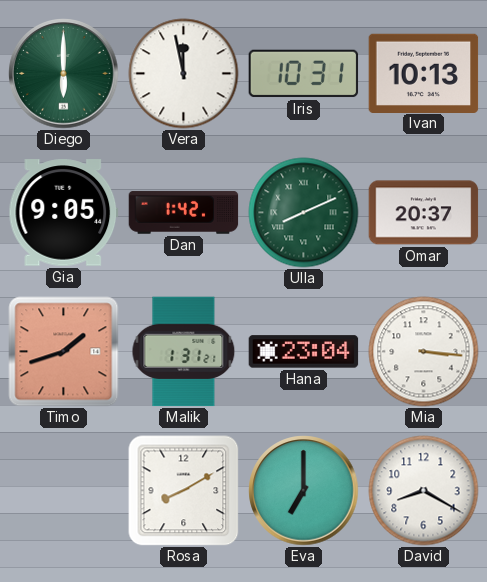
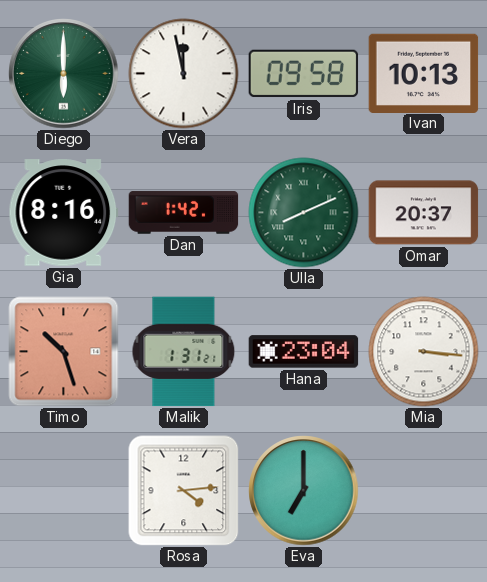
Iris: 10:31 -> 09:58 (304, 74)
Gia: 9:05 -> 8:16 (64, 213)
Timo: 1:42 -> 10:27 (64, 352)
Rosa: 8:10 -> 4:14 (184, 491)
David: 8:20 -> none (424, 491)
